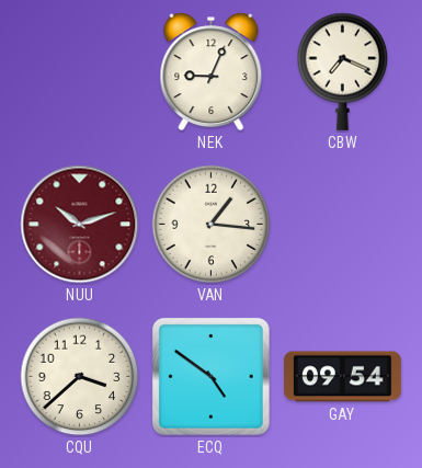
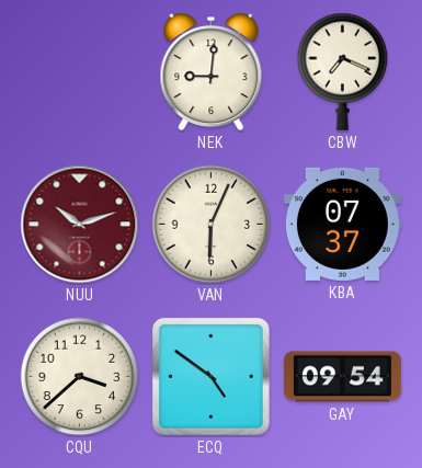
NEK: 9:04 -> 9:01 (212, 72)
VAN: 1:16 -> 6:04 (212, 225)
KBA: none -> 07:37 (342, 224)
